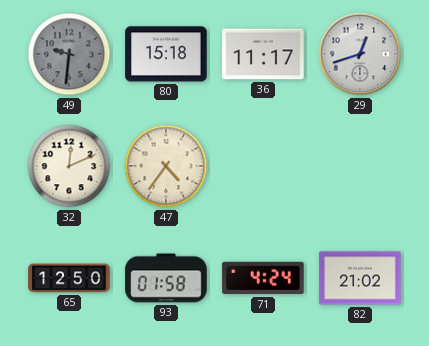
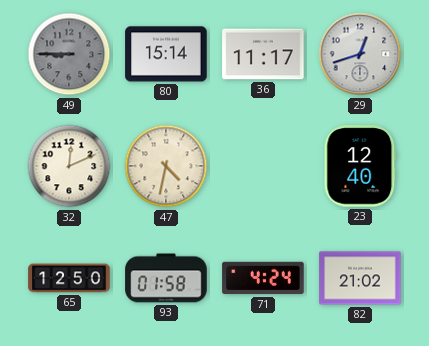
49: 9:31 -> 8:45 (69, 54)
80: 15:18 -> 15:14 (166, 54)
47: 4:36 -> 4:32 (166, 166)
23: none -> 12:40 (360, 166)
